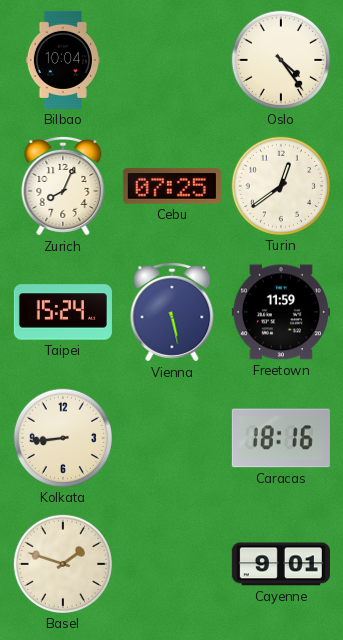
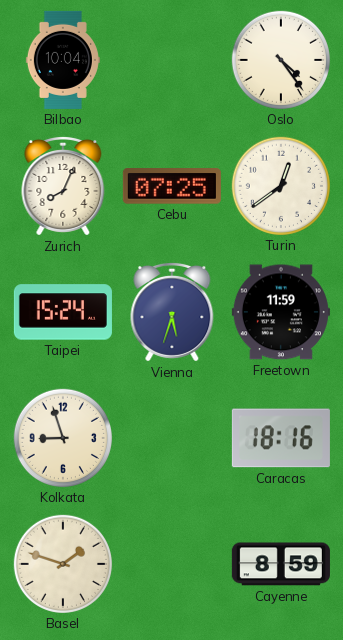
Vienna: 5:28 -> 5:33 (172, 312)
Kolkata: 8:44 -> 8:57 (63, 438)
Cayenne: 9:01 -> 8:59 (281, 564)
